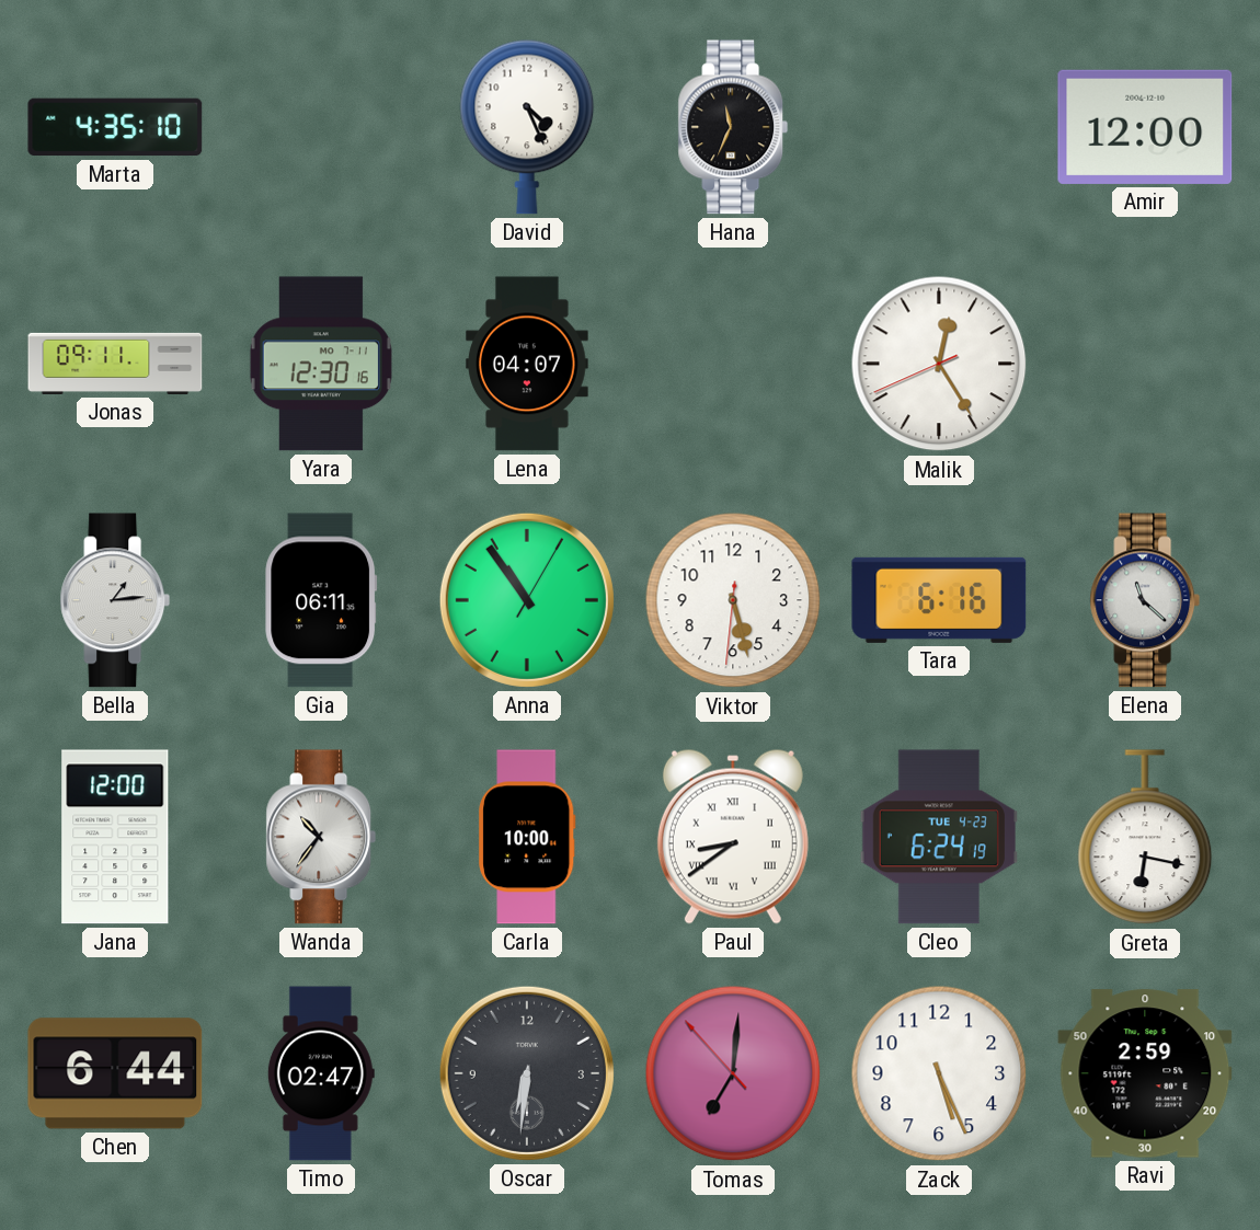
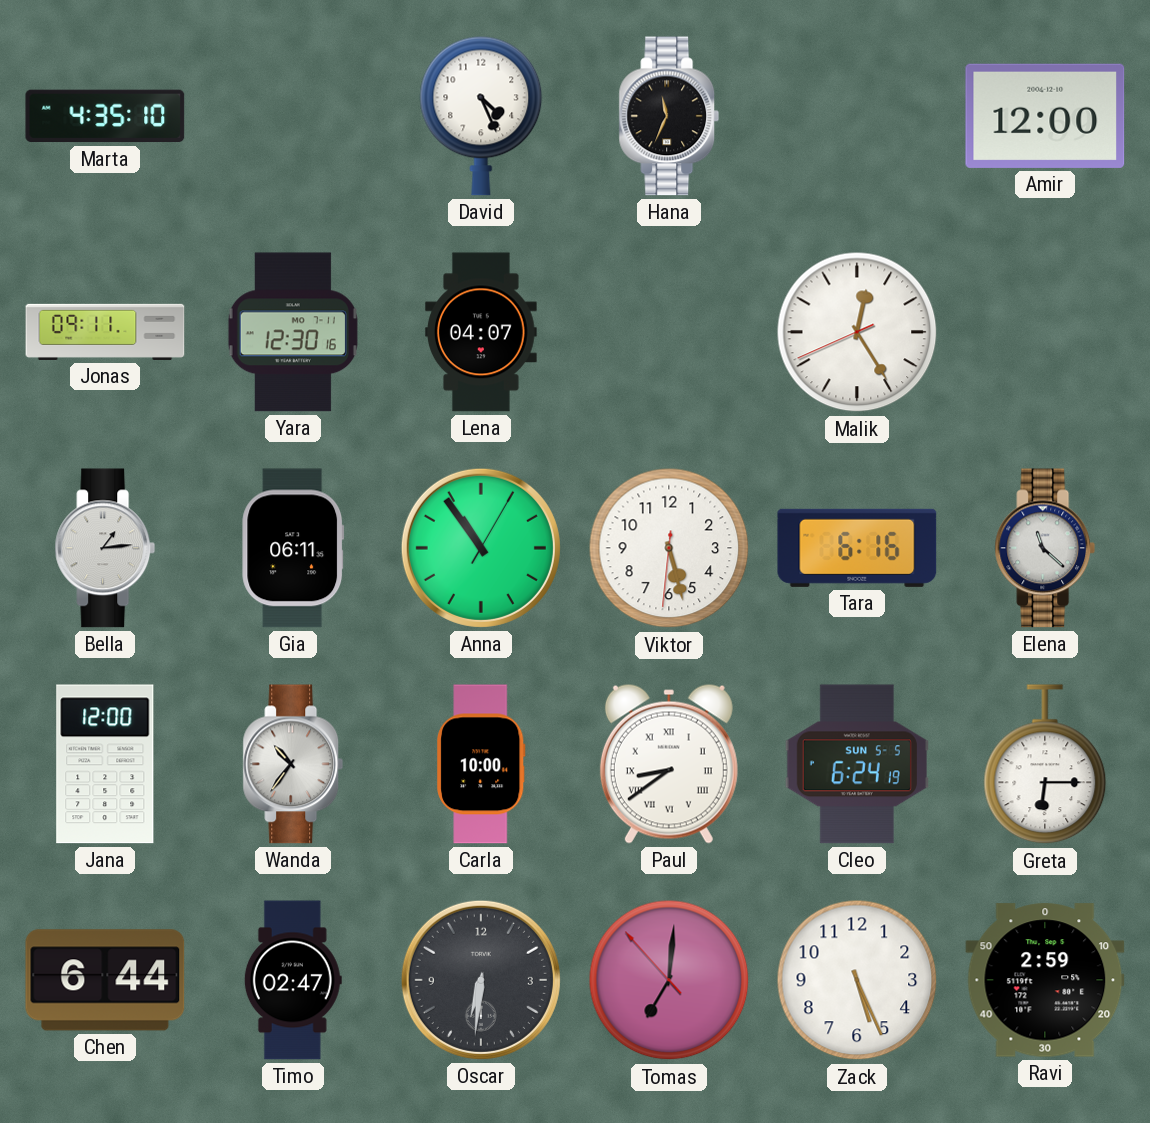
Cleo date: TUE 4-23 -> SUN 5-5 (857, 764)
Greta: 6:17 -> 6:15 (1045, 765)
